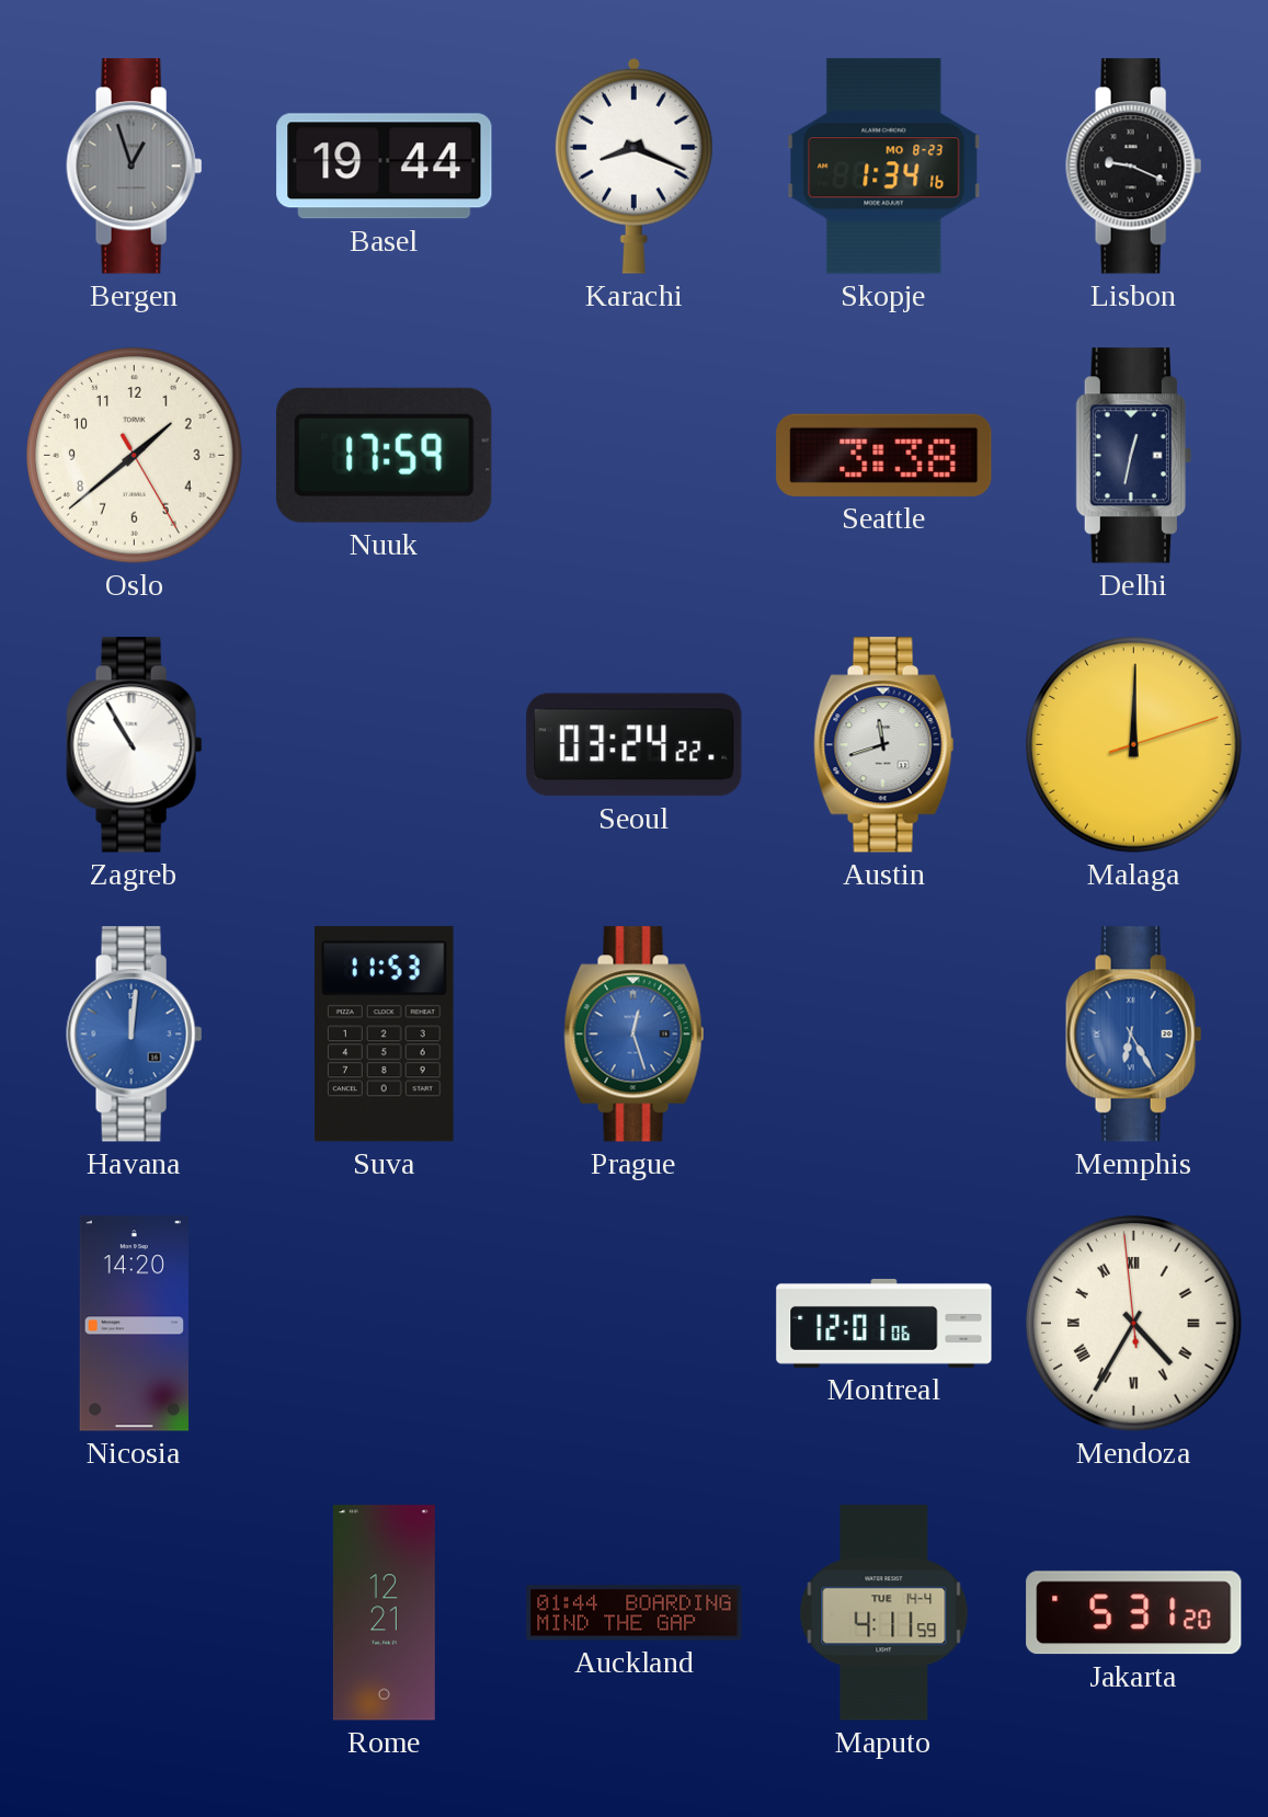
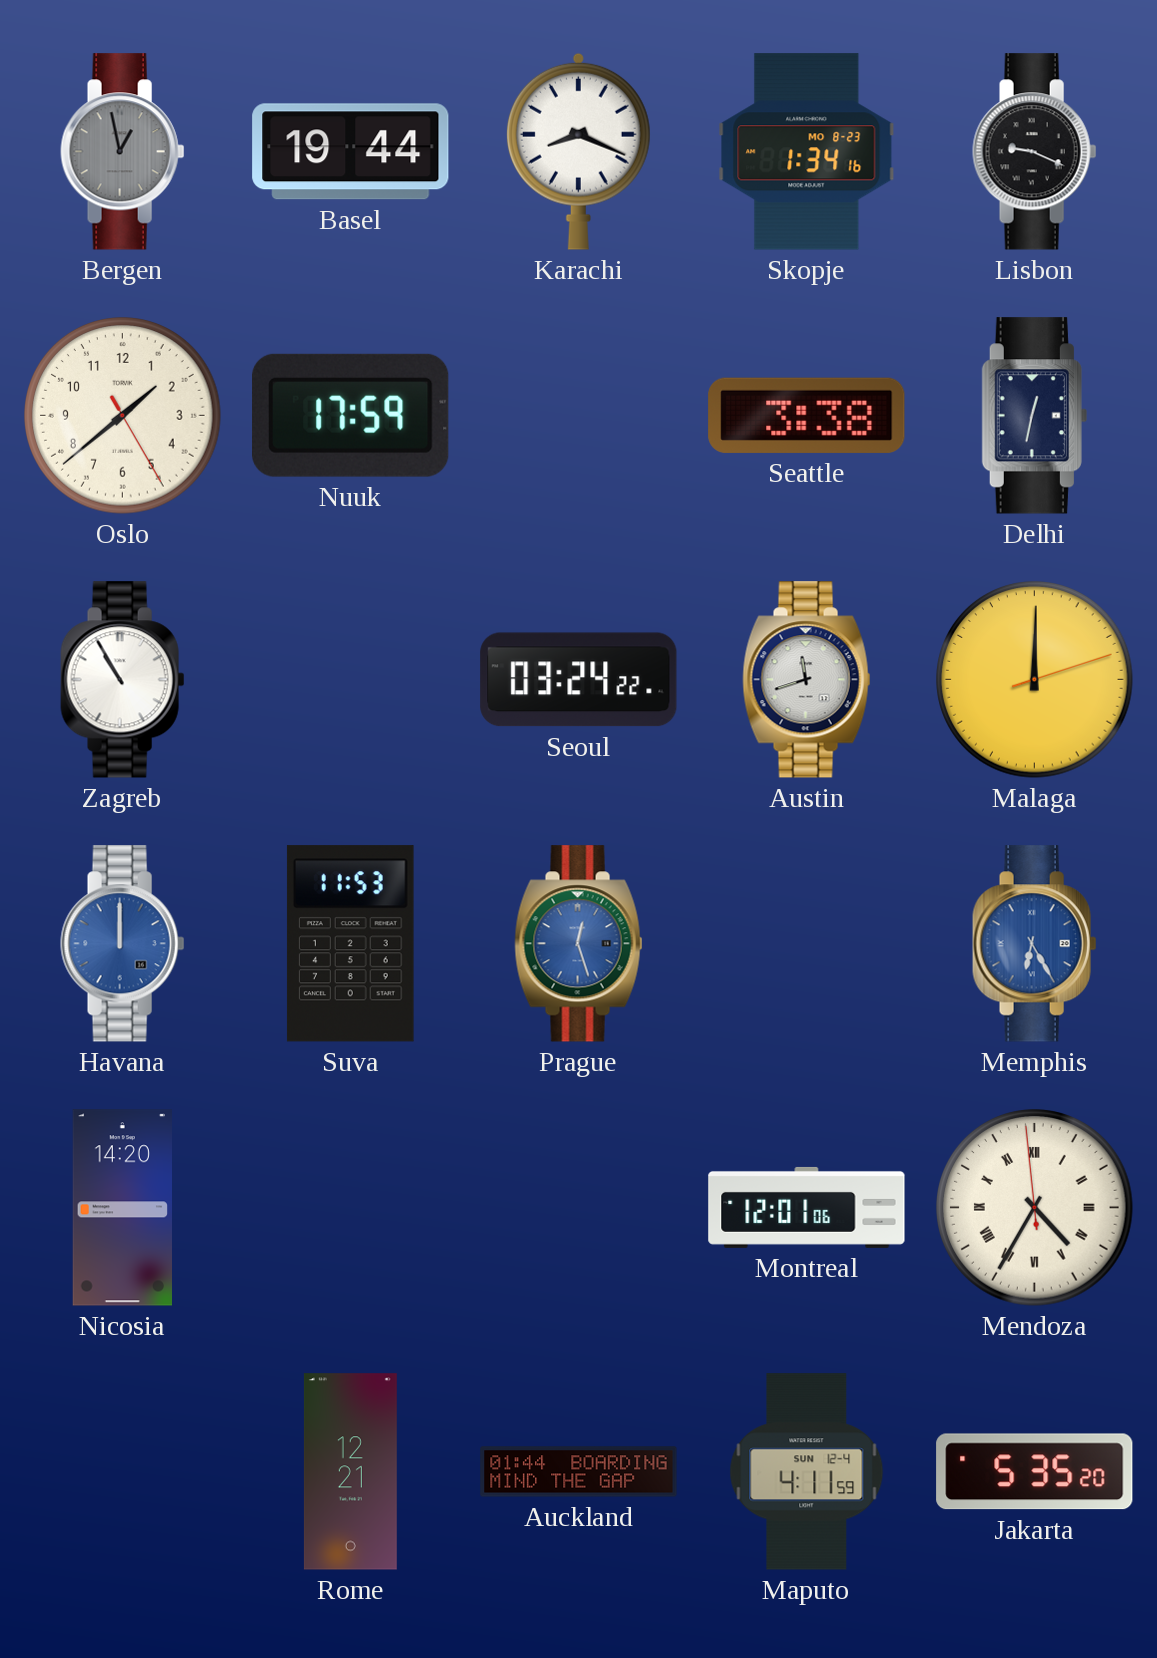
Bergen: 12:57 -> 12:58 (123, 152)
Havana: 12:01 -> 12:00 (123, 944)
Maputo date: TUE 14-4 -> SUN 12-4 (807, 1472)
Jakarta: 5:31 -> 5:35 (1035, 1472)
